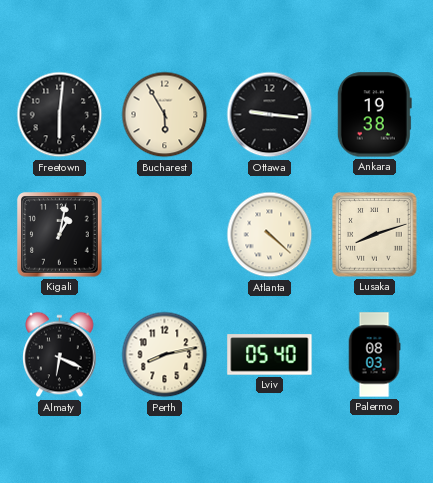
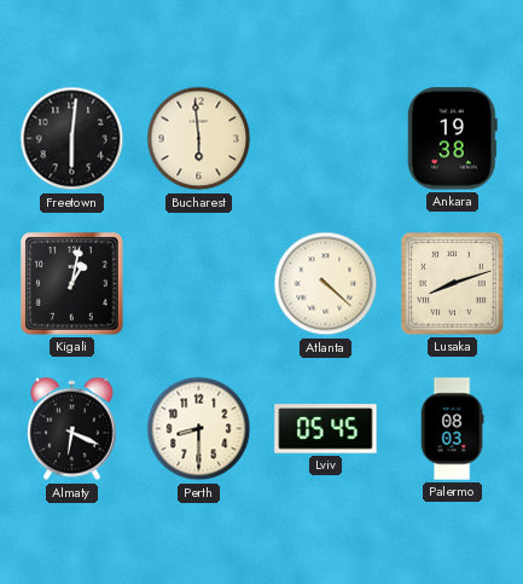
Bucharest: 5:55 -> 5:59 (199, 139)
Ottawa: 9:16 -> none (270, 115)
Perth: 8:13 -> 8:30 (199, 429)
Lviv: 05:40 -> 05:45 (326, 429)
